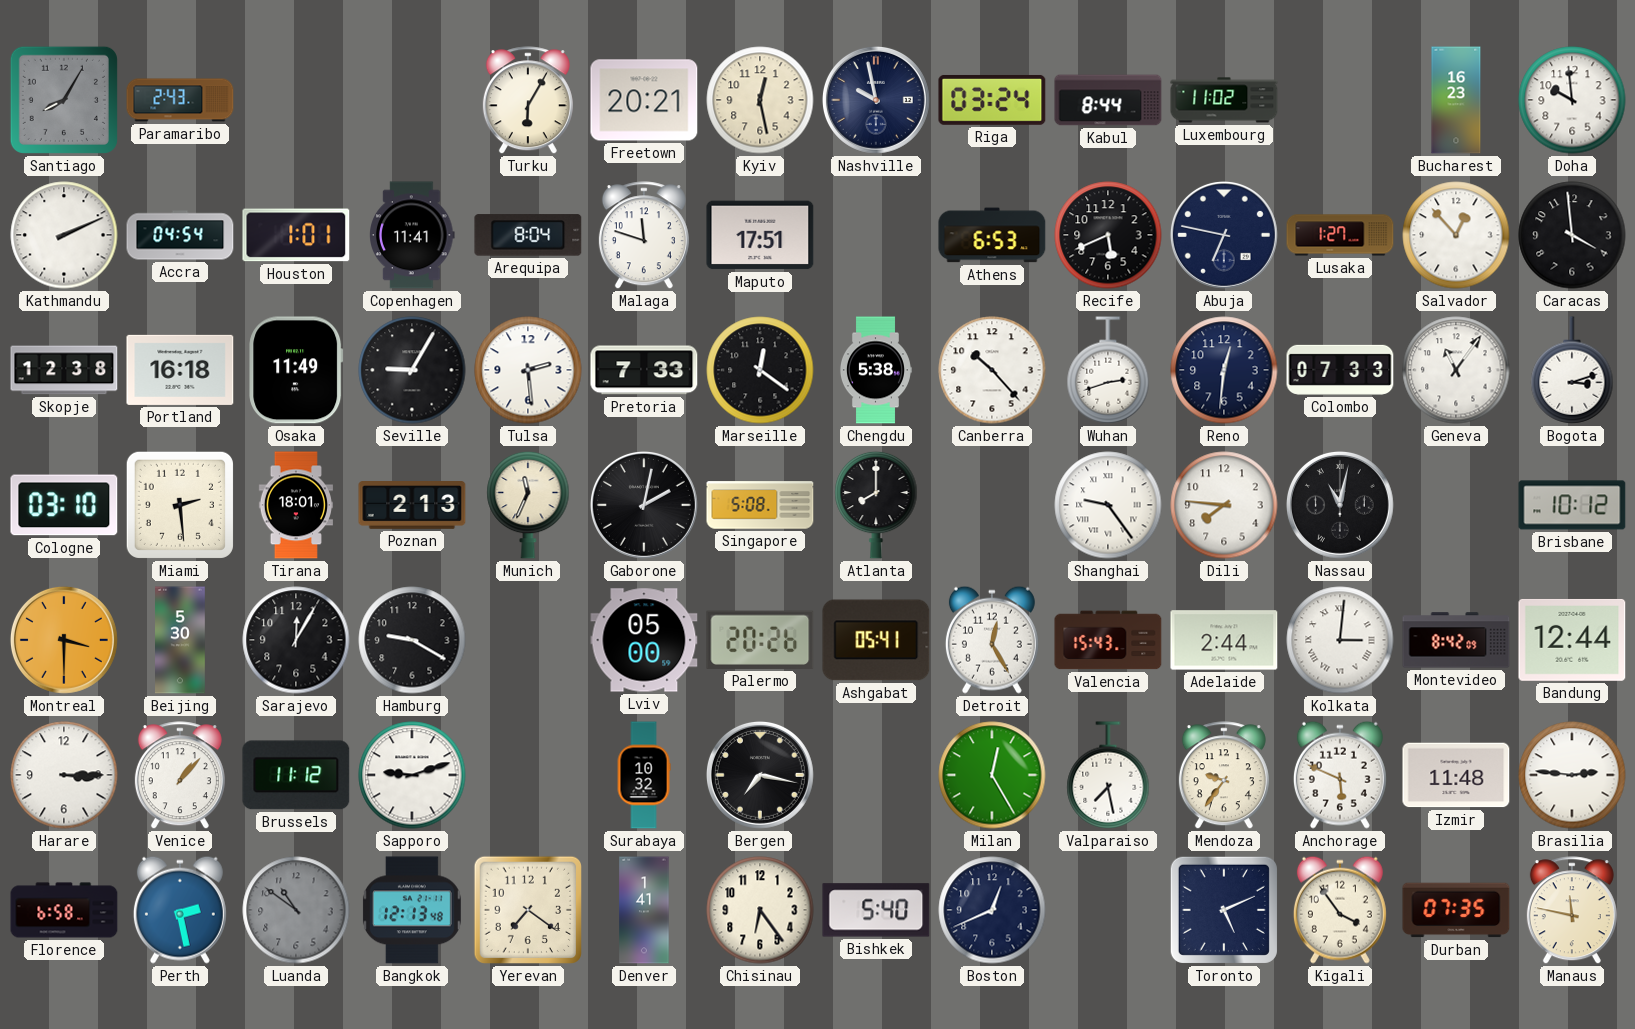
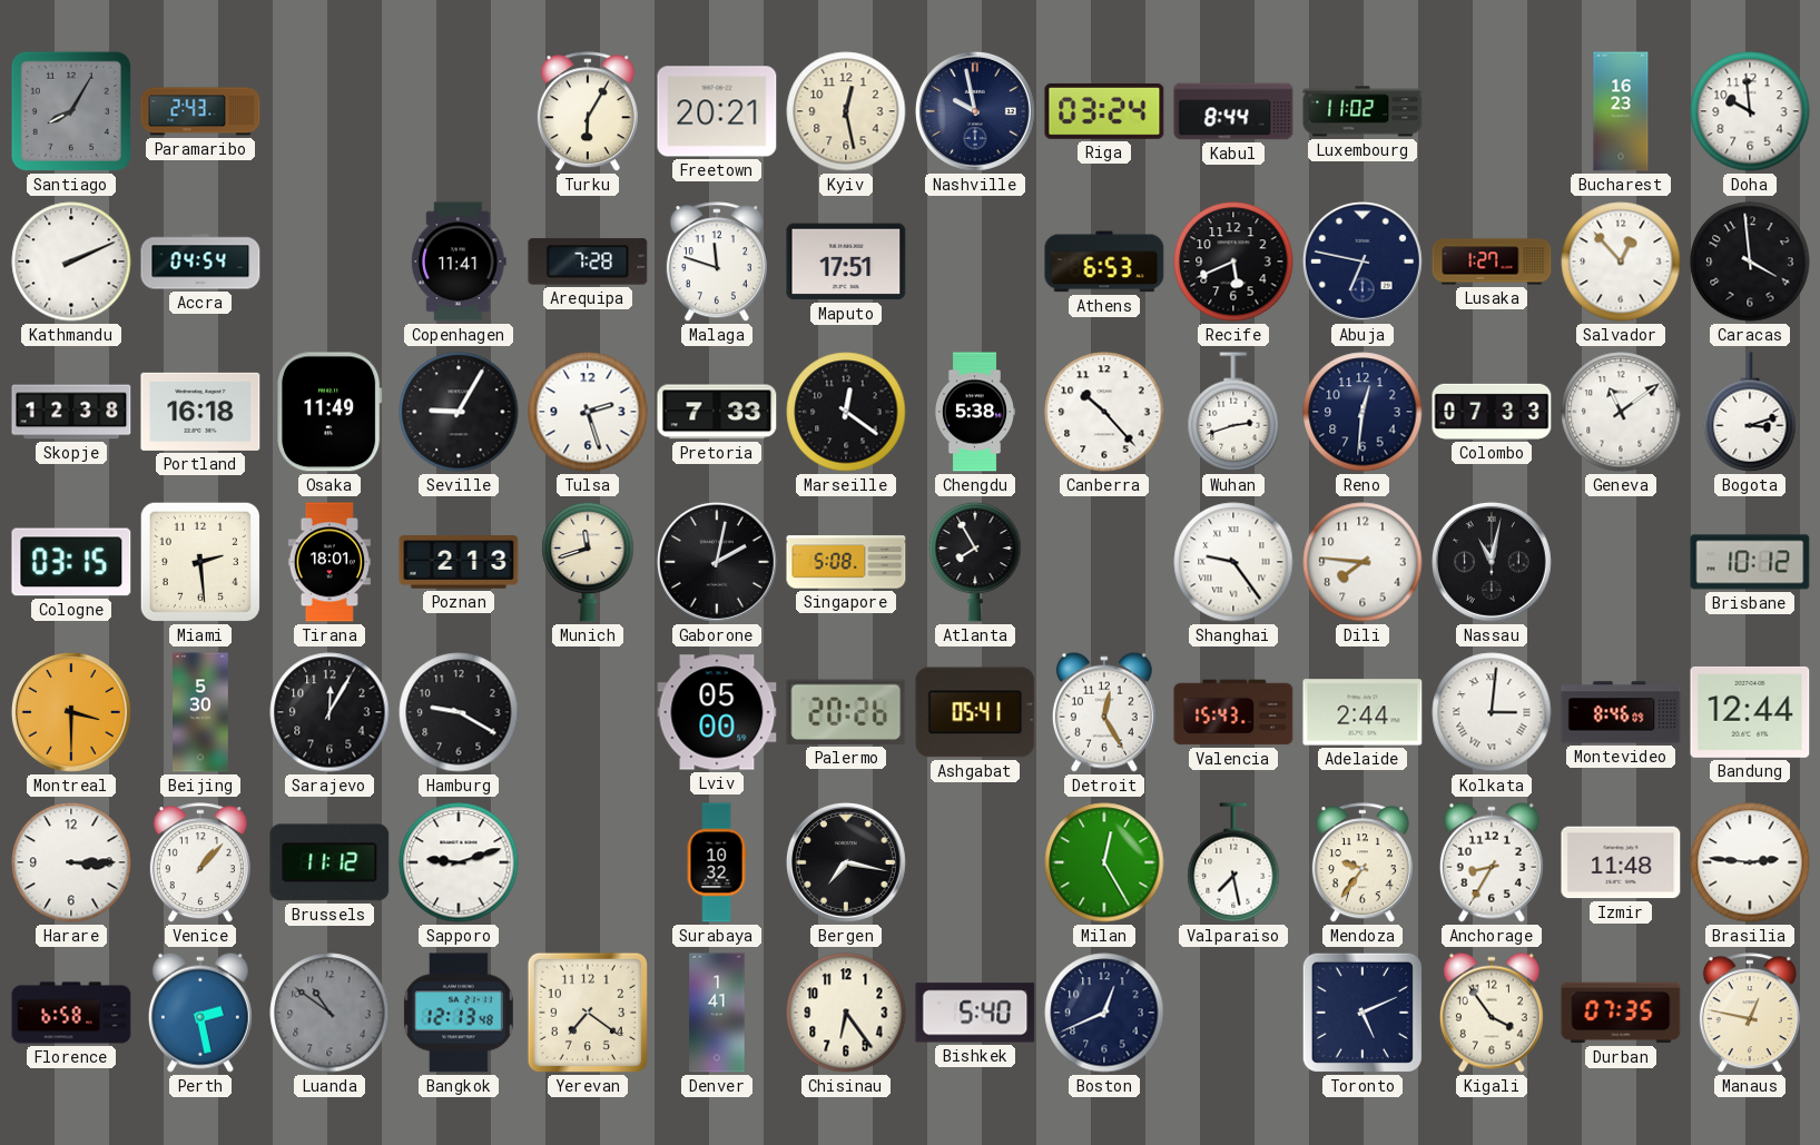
Houston: 1:01 -> none (296, 235)
Arequipa: 8:04 -> 7:28 (588, 261)
Tulsa: 2:29 -> 2:27 (588, 412)
Geneva: 11:06 -> 11:09 (1621, 412)
Cologne: 03:10 -> 03:15 (71, 562)
Munich: 11:34 -> 11:42 (588, 562)
Atlanta: 8:00 -> 7:55 (975, 562)
Montevideo: 8:42 -> 8:46 (1621, 712)
Anchorage: 5:49 -> 8:35 (1492, 862)
Manaus: 11:47 -> 12:47 (1750, 1014)
